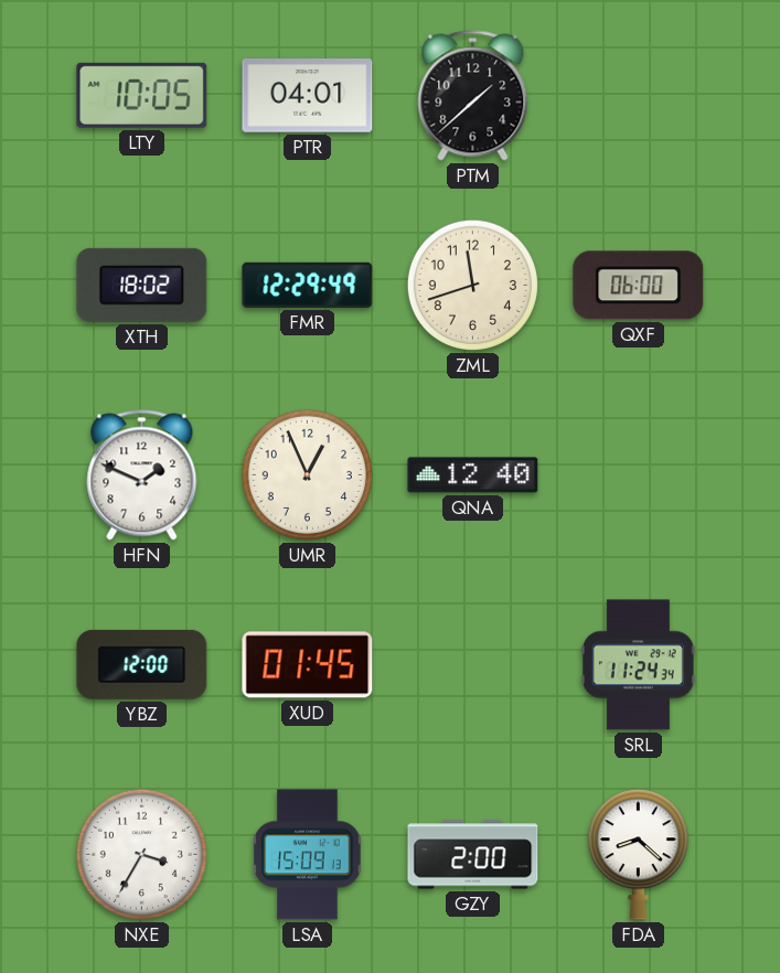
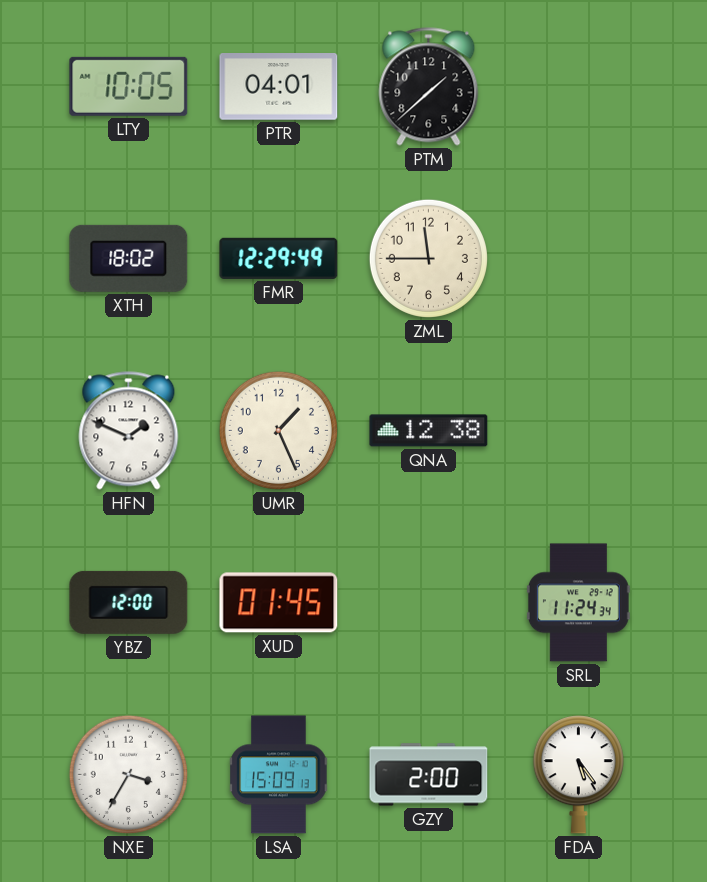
ZML: 11:42 -> 11:45 (428, 258)
QXF: 06:00 -> none (639, 286)
UMR: 12:56 -> 1:26 (278, 430)
QNA: 12:40 -> 12:38 (429, 431)
FDA: 8:22 -> 5:24 (578, 775)
